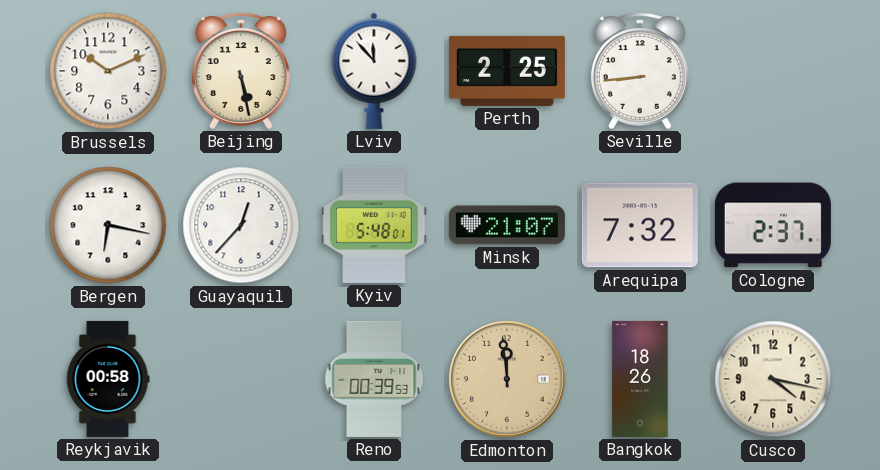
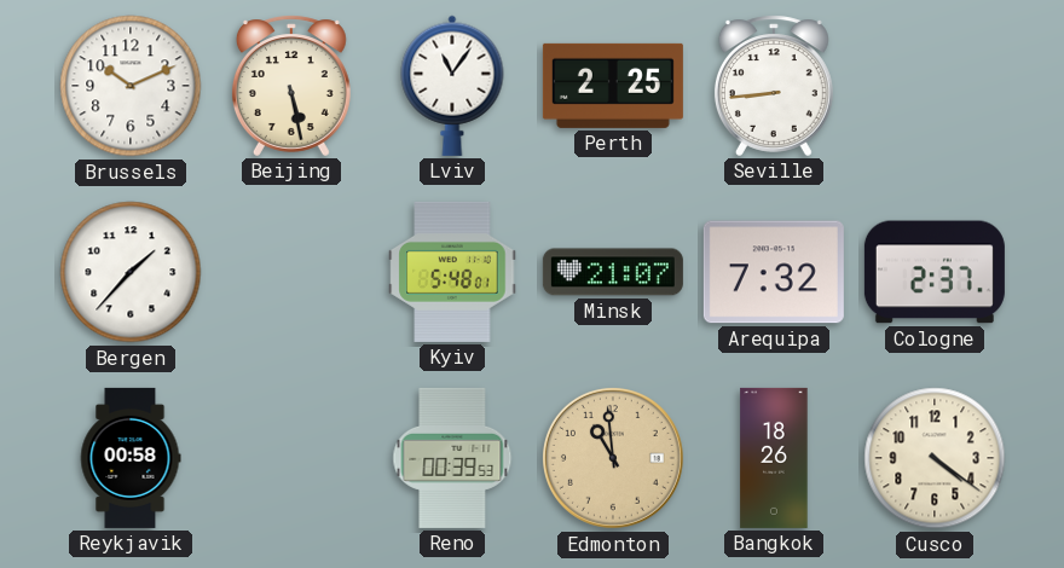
Lviv: 11:53 -> 11:06 (452, 86)
Bergen: 6:17 -> 1:37 (131, 272)
Guayaquil: 12:37 -> none (241, 225)
Edmonton: 11:59 -> 10:59 (613, 458)
Cusco: 4:17 -> 4:21 (935, 458)
